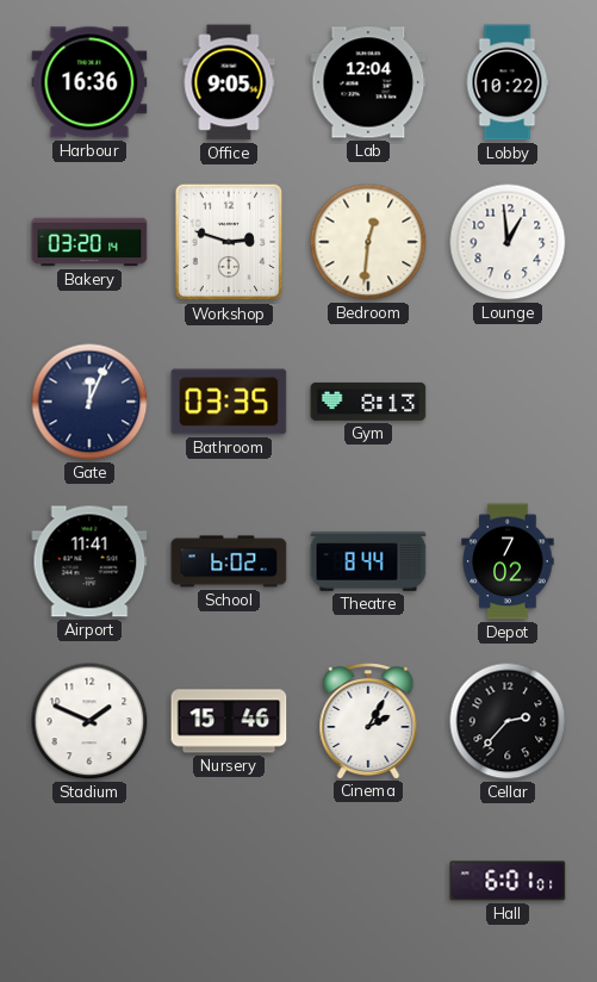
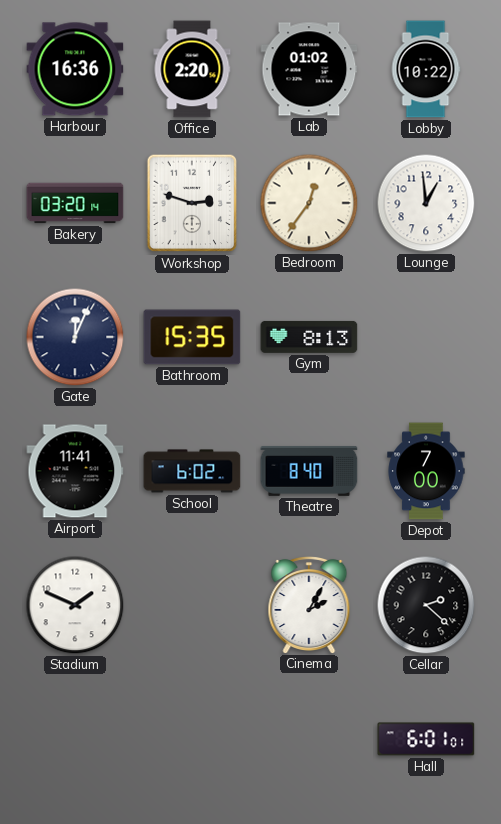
Office: 9:05 -> 2:20 (192, 69)
Lab: 12:04 -> 01:02 (309, 69)
Bedroom: 12:31 -> 12:36 (309, 203)
Bathroom: 03:35 -> 15:35 (192, 337)
Theatre: 8:44 -> 8:40 (309, 471)
Depot: 7:02 -> 7:00 (426, 471)
Nursery: 15:46 -> none (229, 721)
Cellar: 2:37 -> 2:22 (426, 605)
